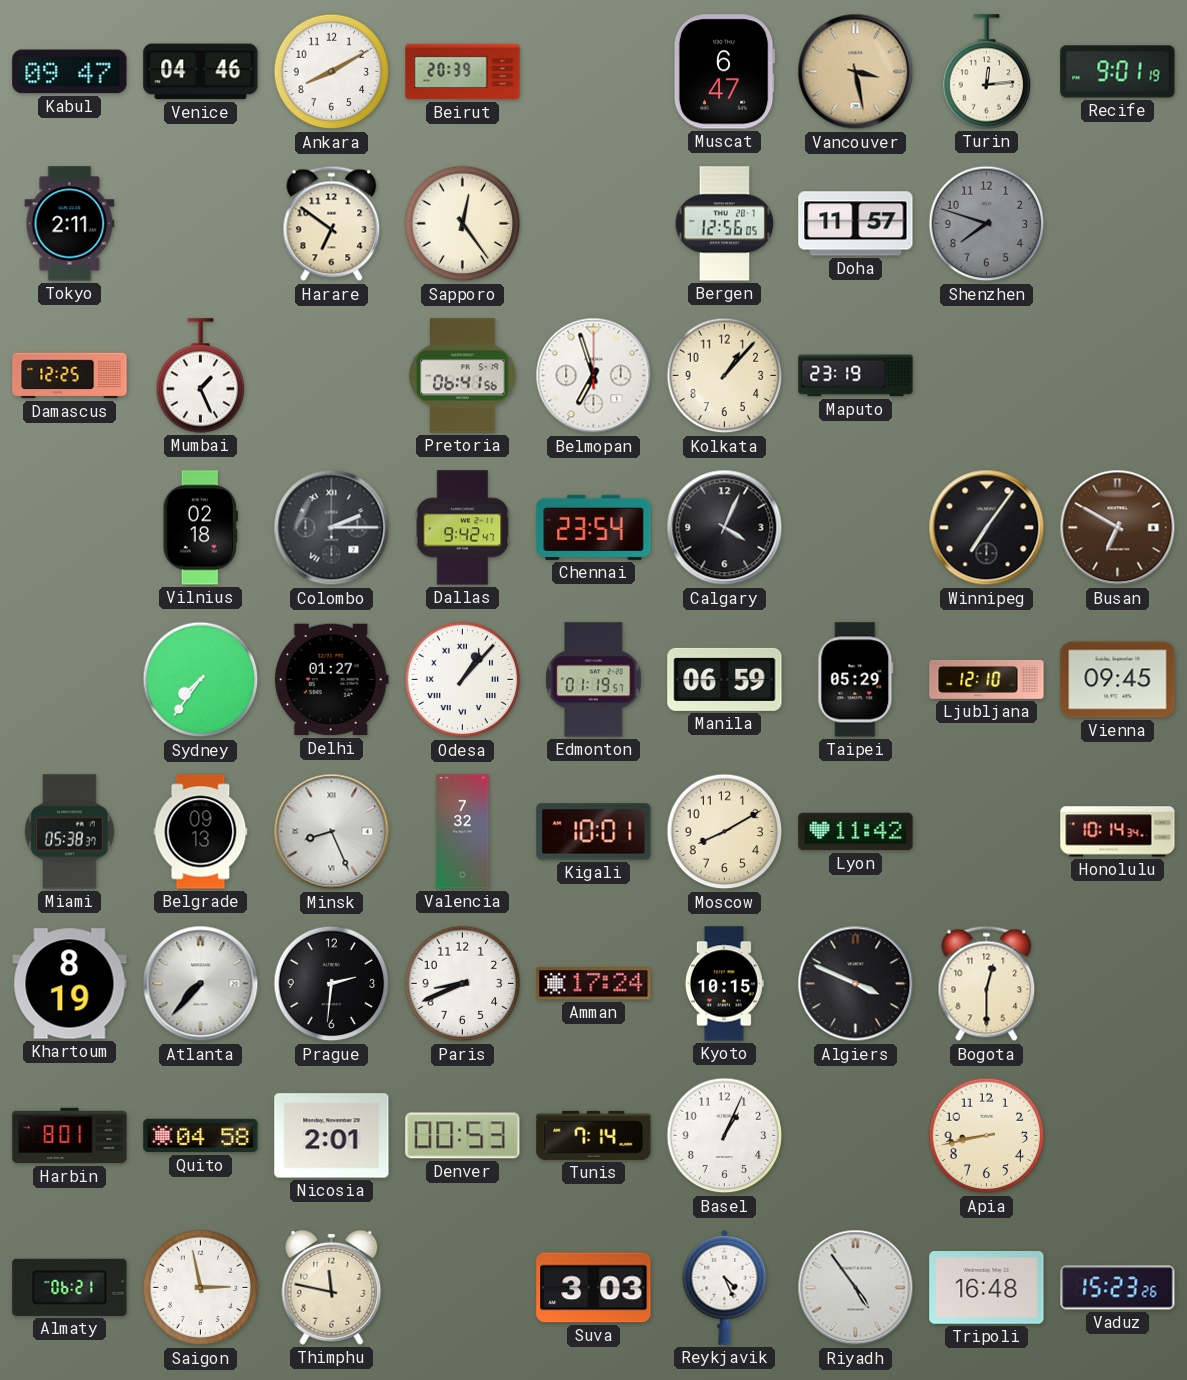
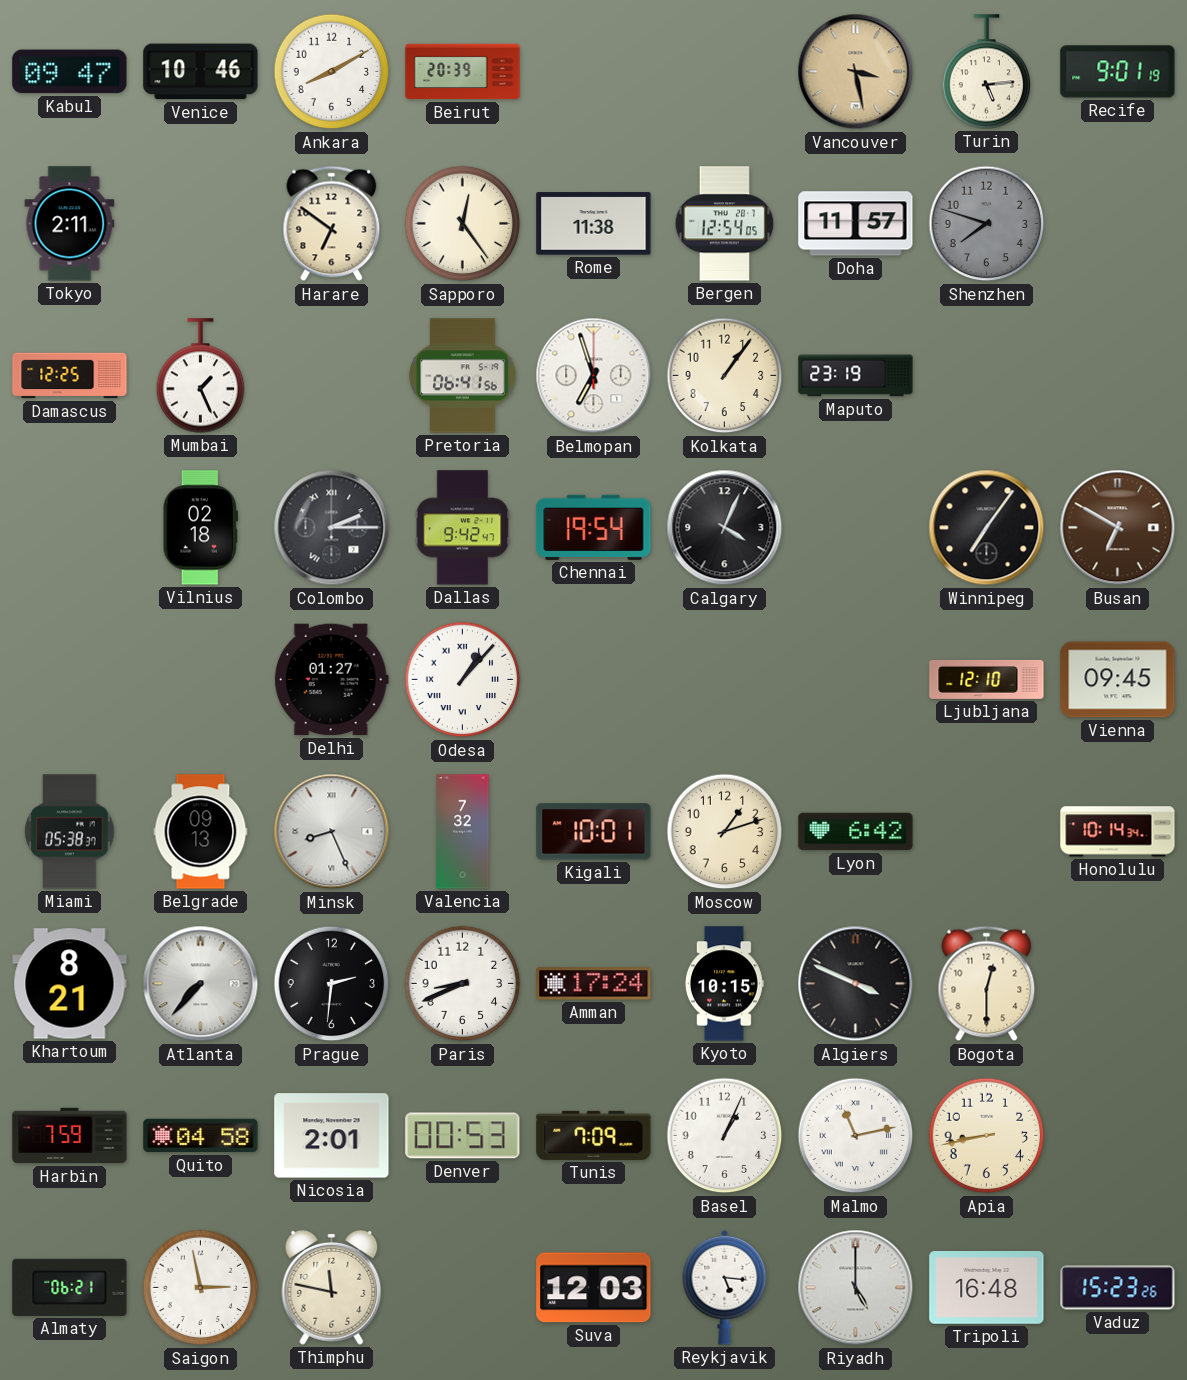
Venice: 04:46 -> 10:46 (201, 72)
Muscat: 6:47 -> none (724, 72)
Turin: 12:14 -> 5:14 (987, 72)
Rome: none -> 11:38 (594, 224)
Bergen: 12:56 -> 12:54 (725, 224)
Kolkata: 1:07 -> 1:06 (725, 376)
Chennai: 23:54 -> 19:54 (594, 527)
Sydney: 7:36 -> none (201, 680)
Edmonton: 01:19 -> none (594, 680)
Manila: 06:59 -> none (725, 679)
Taipei: 05:29 -> none (856, 680)
Moscow: 8:10 -> 1:12 (725, 832)
Lyon: 11:42 -> 6:42 (856, 832)
Khartoum: 8:19 -> 8:21 (70, 984)
Harbin: 8:01 -> 7:59 (70, 1136)
Tunis: 7:14 -> 7:09 (594, 1135)
Malmo: none -> 11:13 (856, 1136)
Suva: 3:03 -> 12:03 (594, 1288)
Reykjavik: 4:26 -> 5:16 (725, 1287)
Riyadh: 4:54 -> 5:00 (856, 1288)
